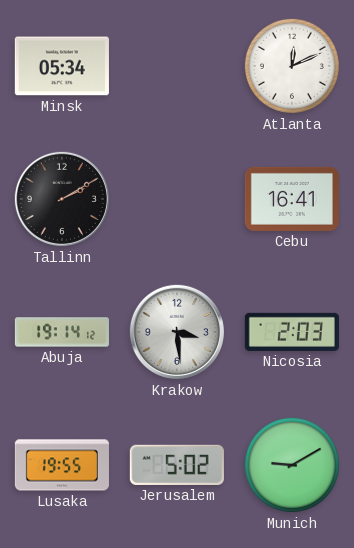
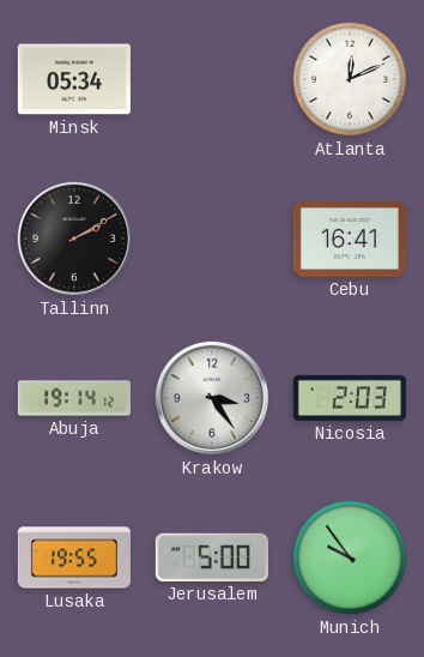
Krakow: 3:29 -> 3:24 (212, 398)
Jerusalem: 5:02 -> 5:00 (212, 557)
Munich: 9:10 -> 9:54 (350, 557)
